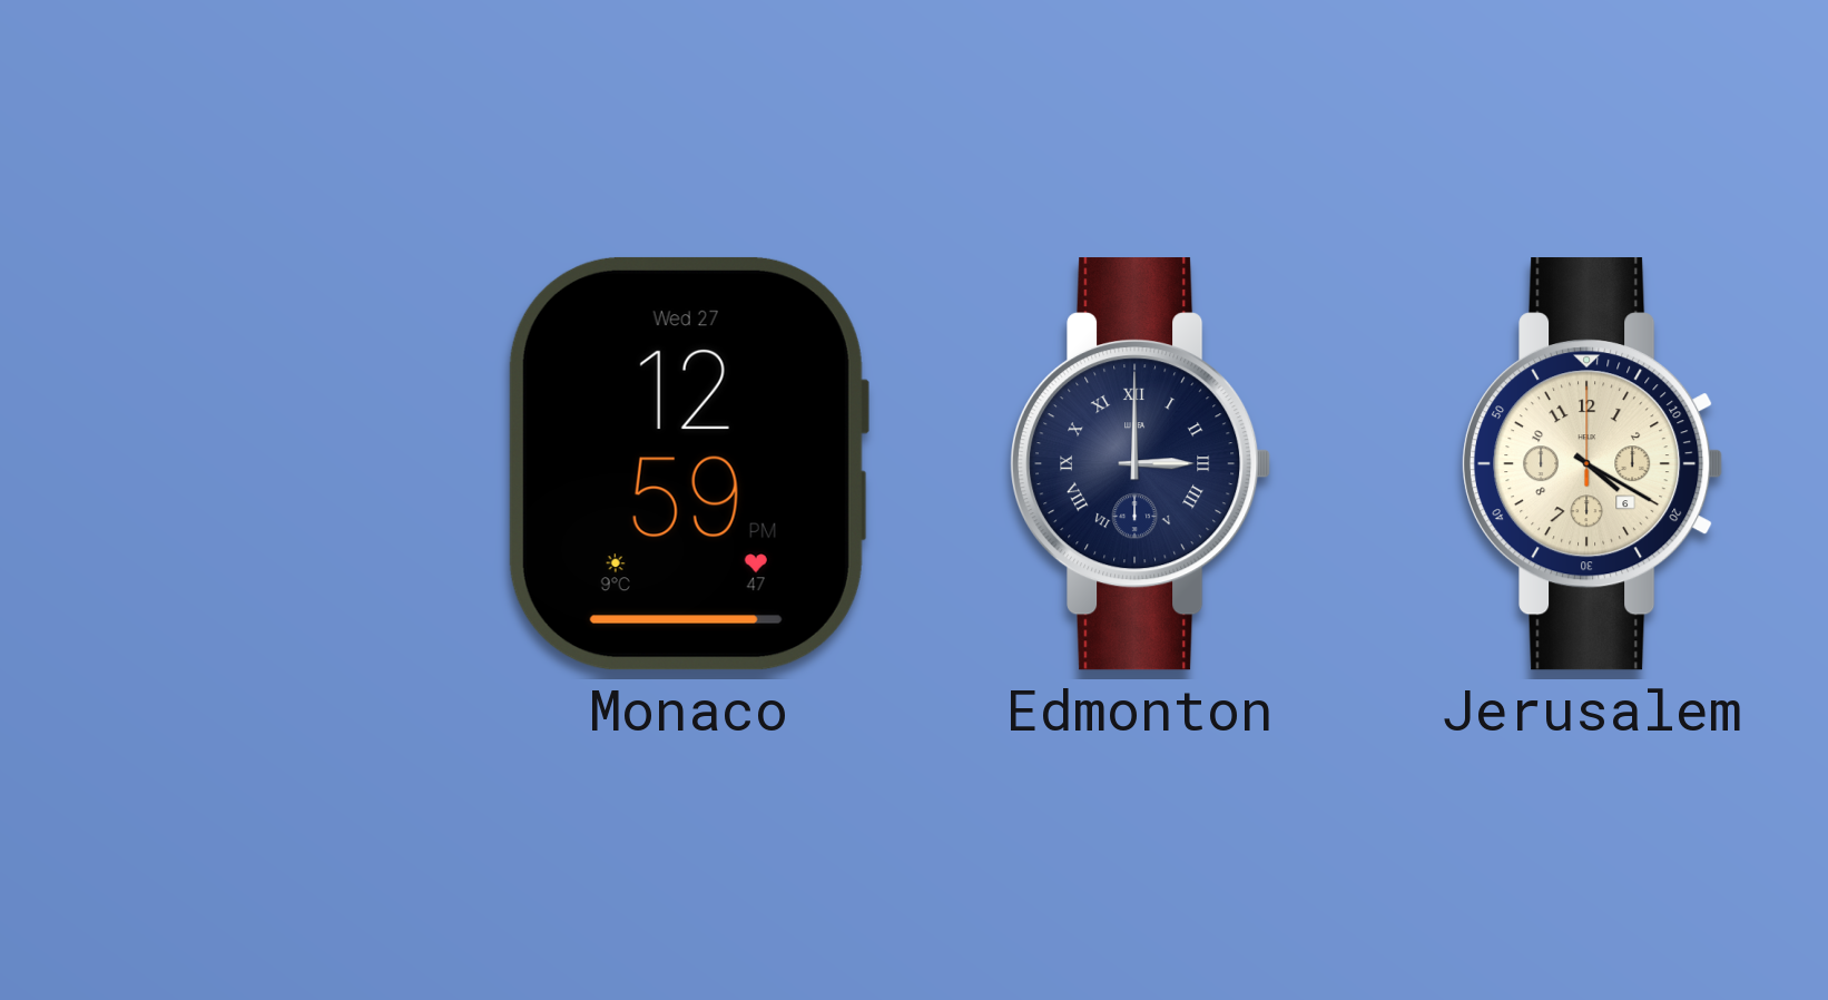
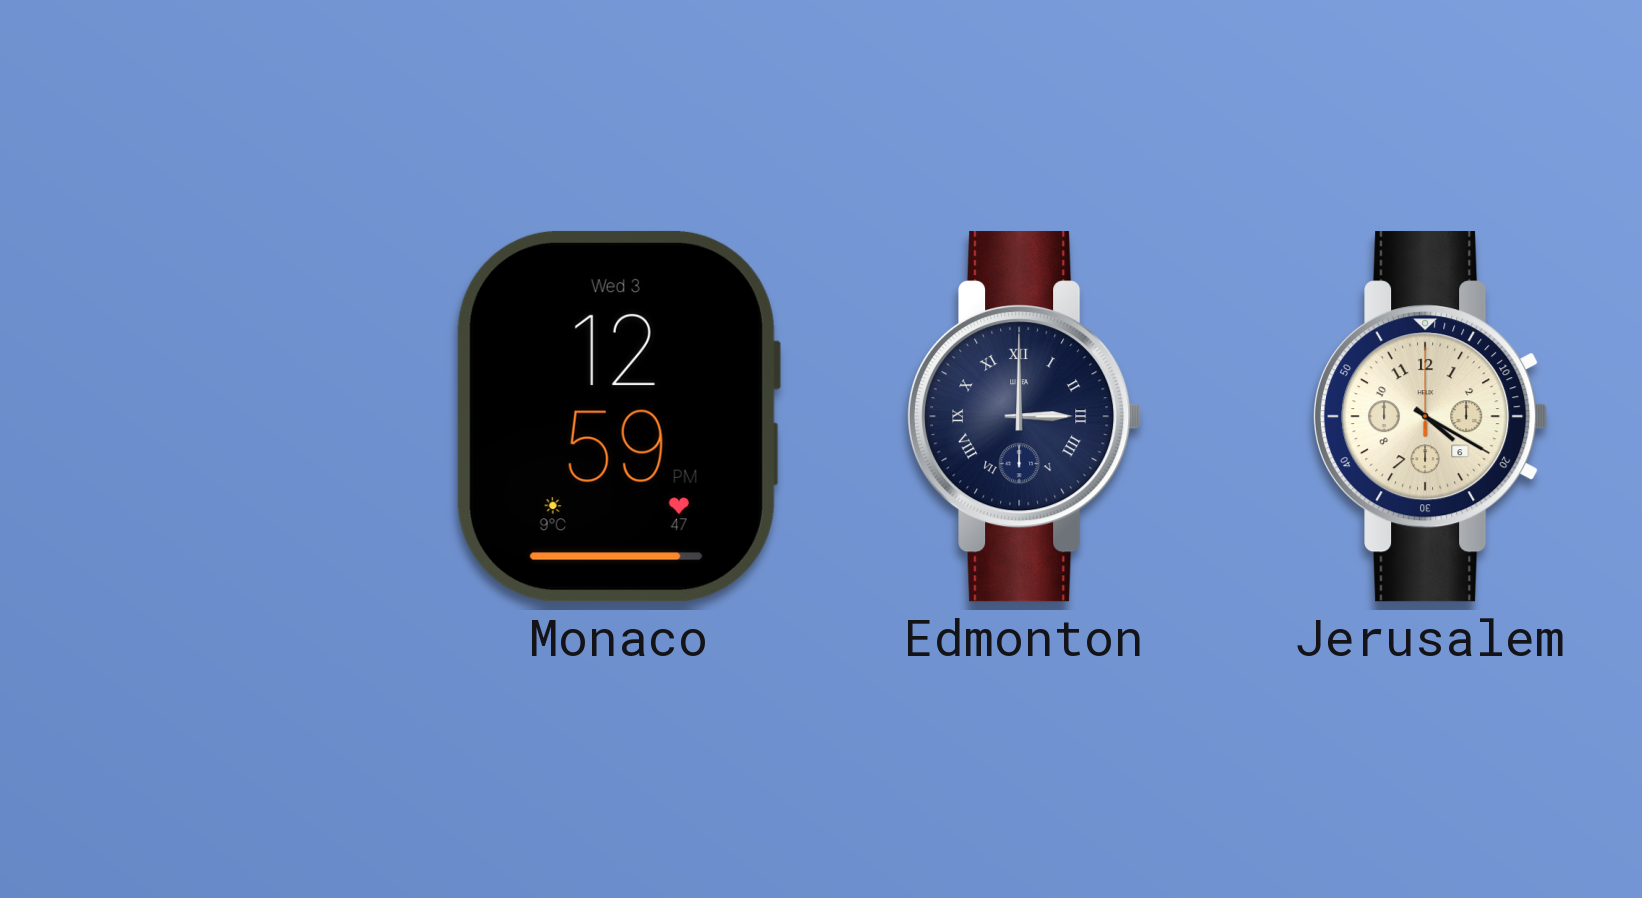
Monaco date: Wed 27 -> Wed 3 (618, 416)
